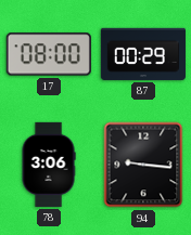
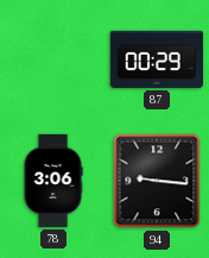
17: 08:00 -> none (49, 54)
